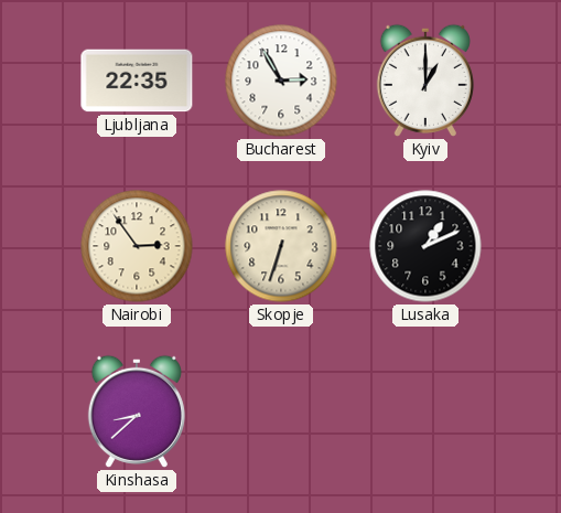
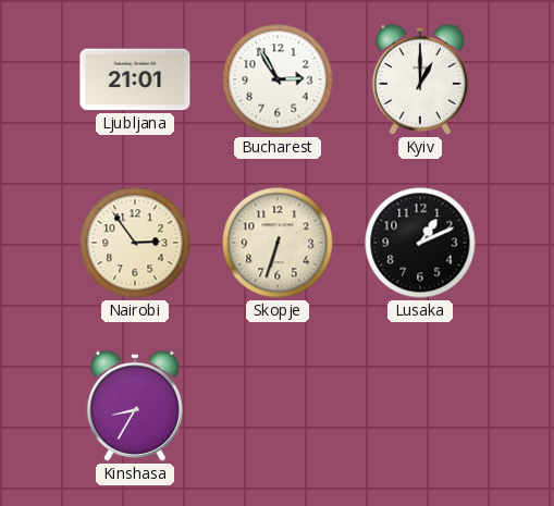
Ljubljana: 22:35 -> 21:01 (135, 79)
Kinshasa: 8:38 -> 8:35 (135, 406)
